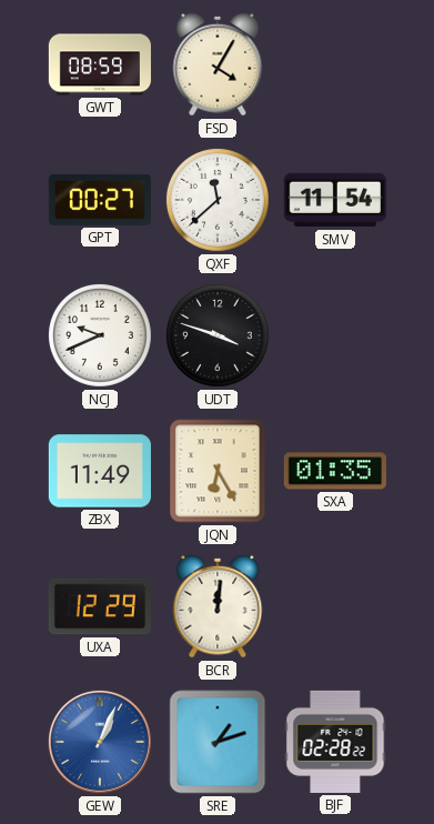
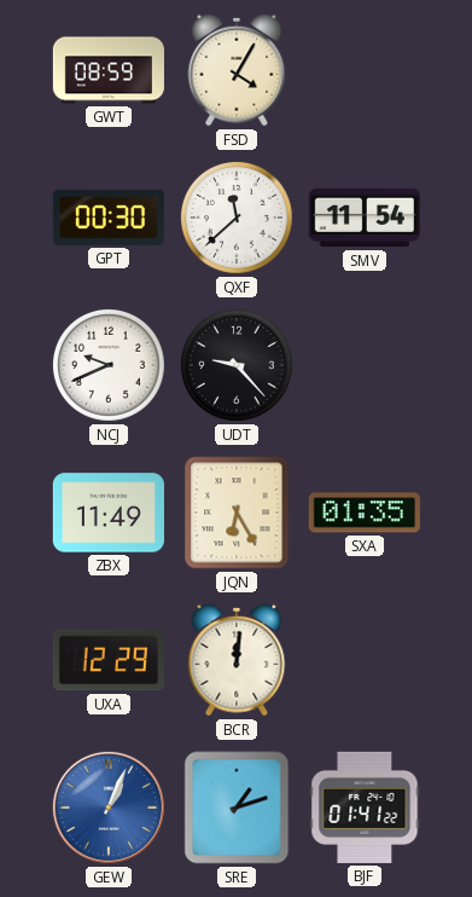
GPT: 00:27 -> 00:30 (109, 218)
UDT: 3:48 -> 9:23 (237, 365)
BJF: 02:28 -> 01:41 (365, 808)
